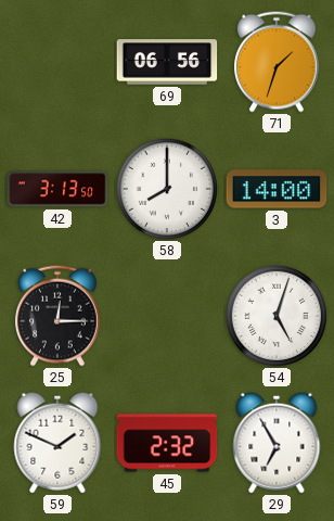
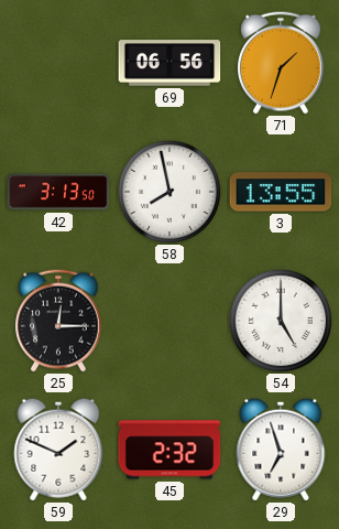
58: 8:00 -> 7:58 (169, 192)
3: 14:00 -> 13:55 (281, 192)
54: 5:03 -> 5:00 (281, 321)
29: 6:55 -> 6:57 (281, 450)
